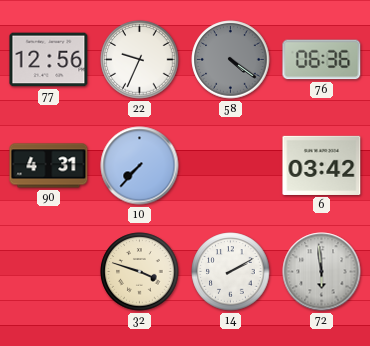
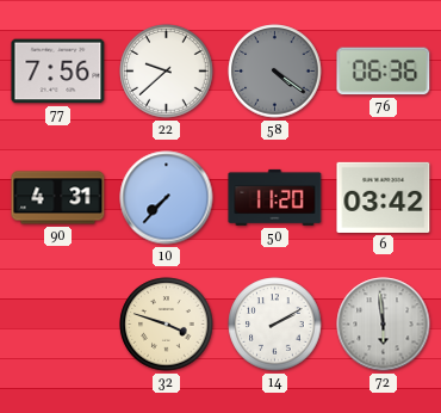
77: 12:56 -> 7:56 (58, 72)
22: 9:34 -> 9:38 (167, 72)
50: none -> 11:20 (275, 197)
